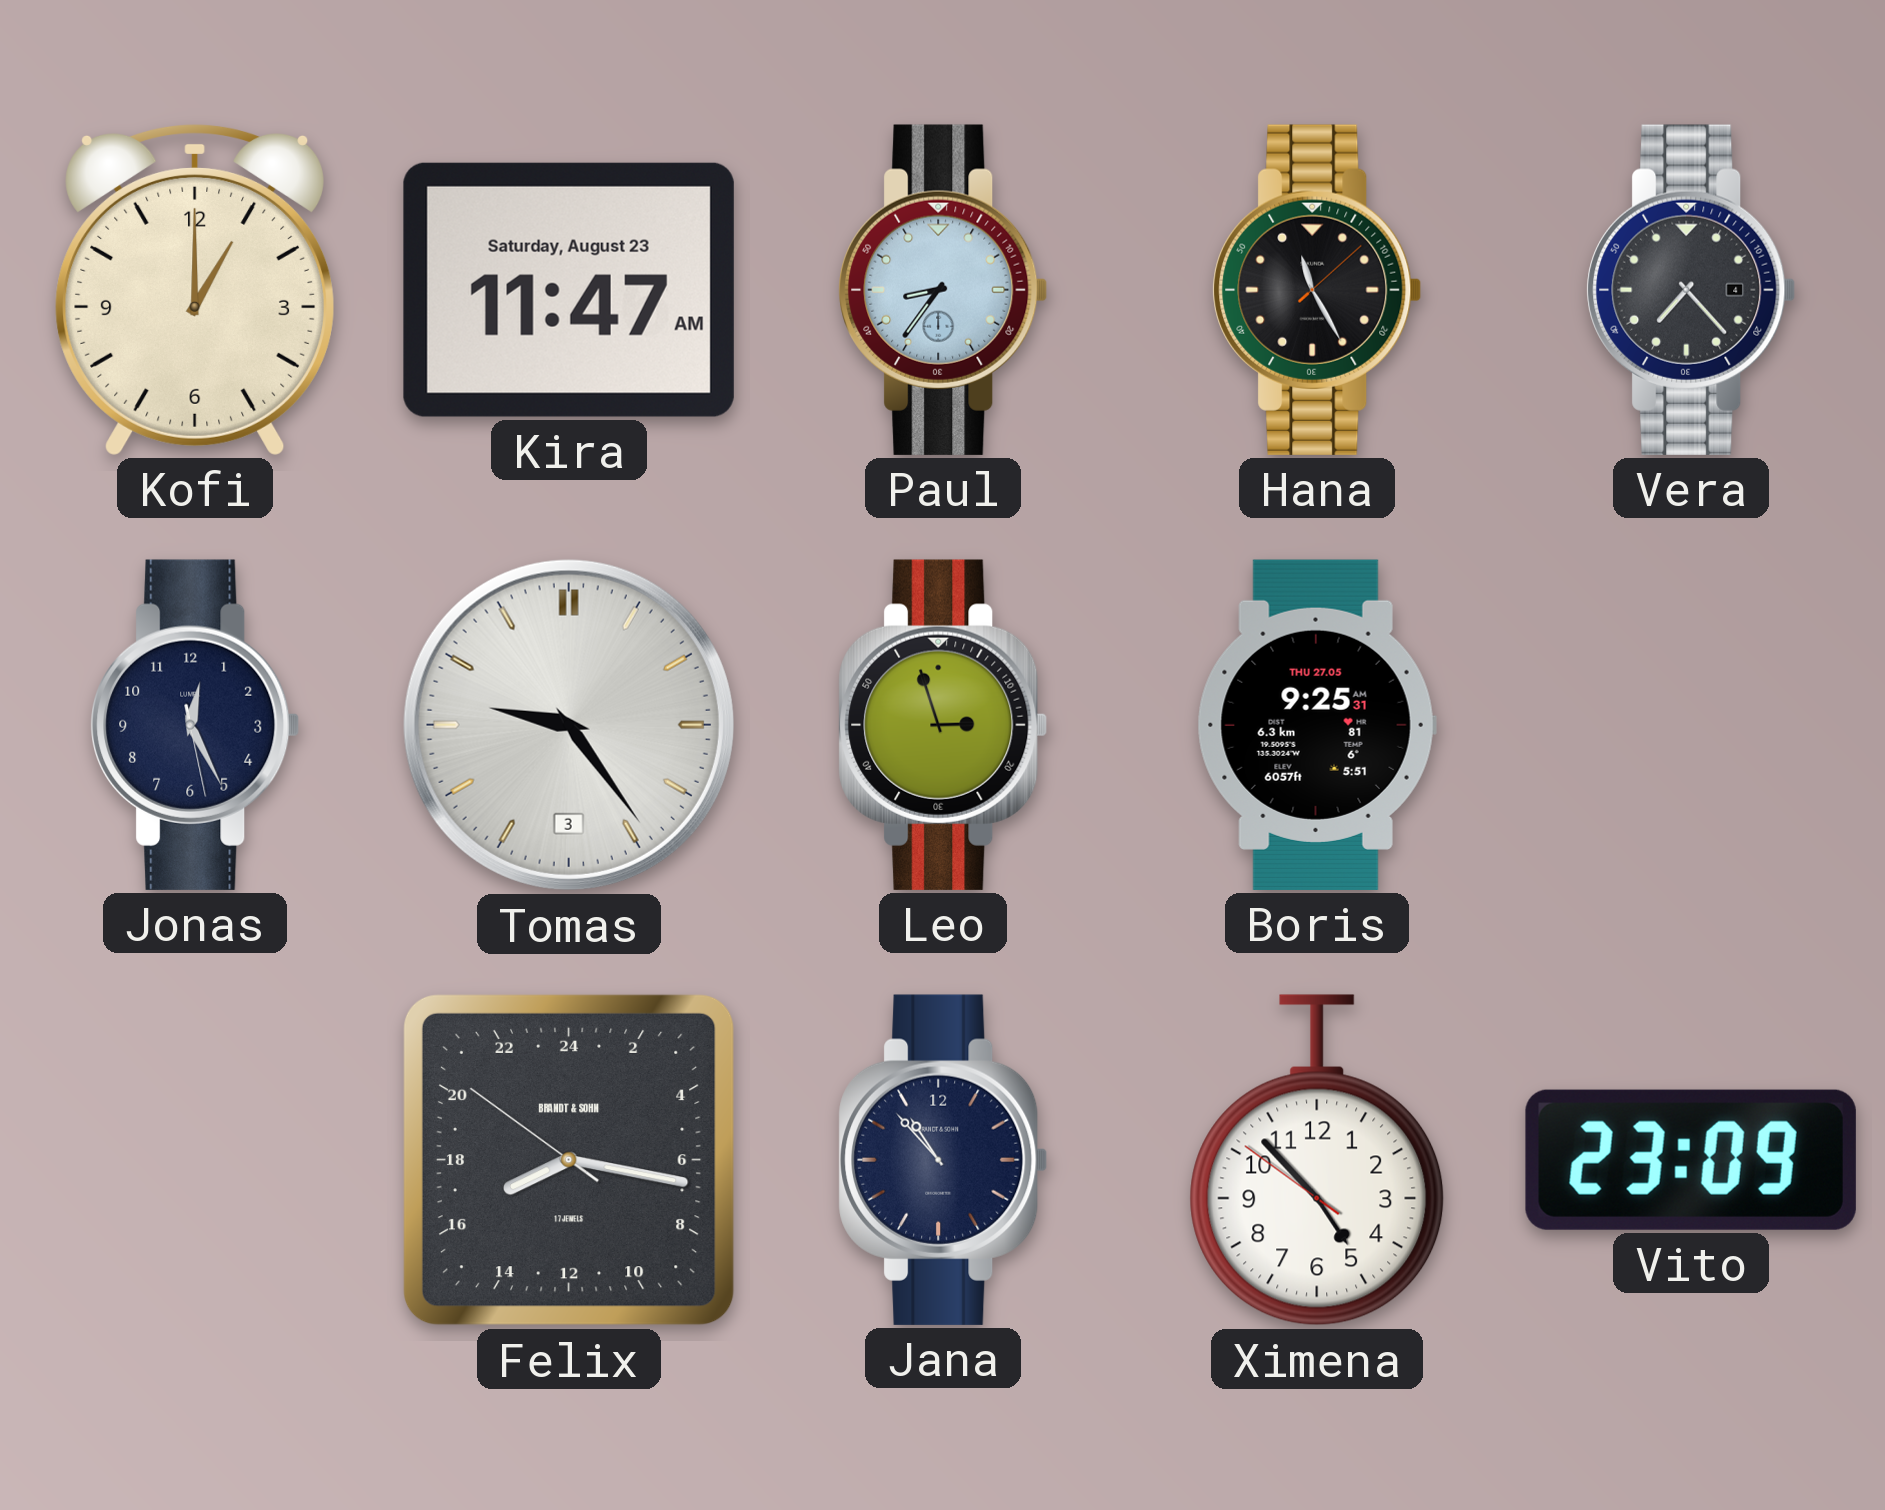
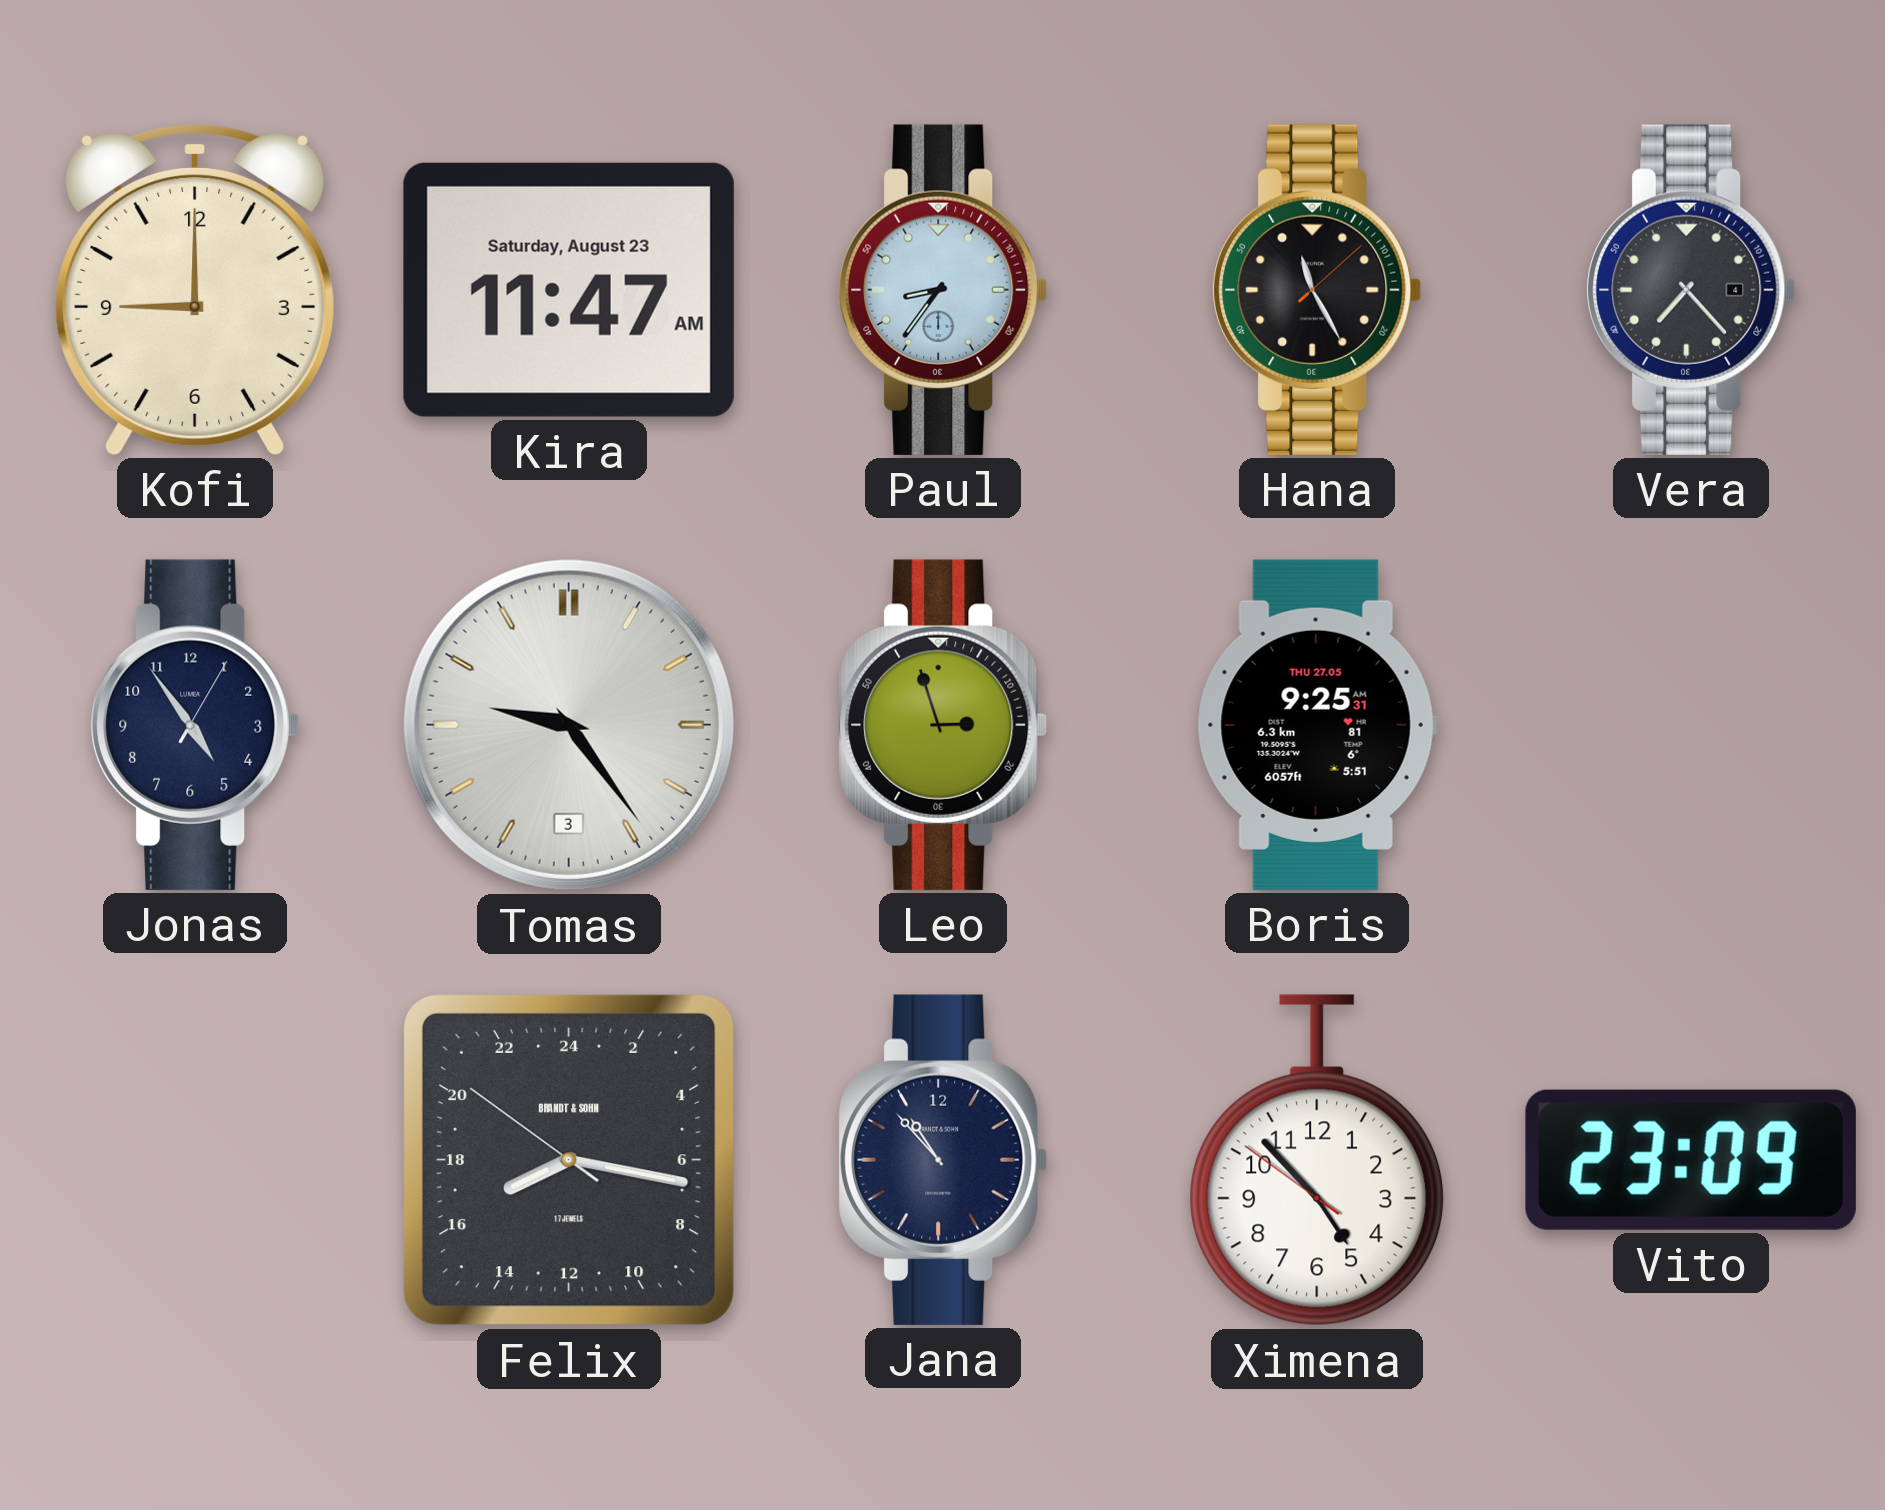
Kofi: 1:00 -> 9:00 (194, 289)
Jonas: 12:25 -> 4:54 (195, 725)
